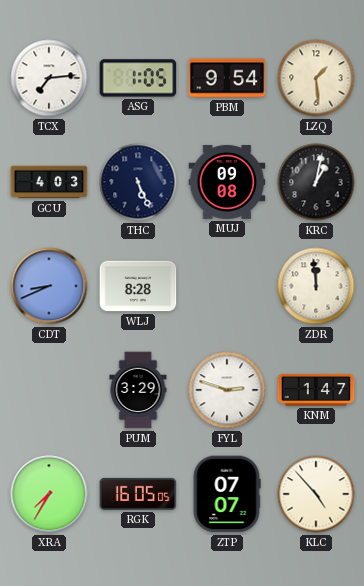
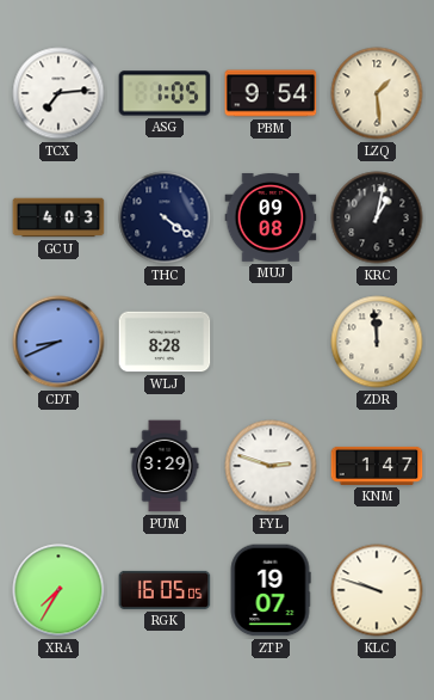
THC: 5:26 -> 4:21 (165, 217)
ZTP: 07:07 -> 19:07 (271, 590)
KLC: 4:53 -> 9:48 (377, 590)
